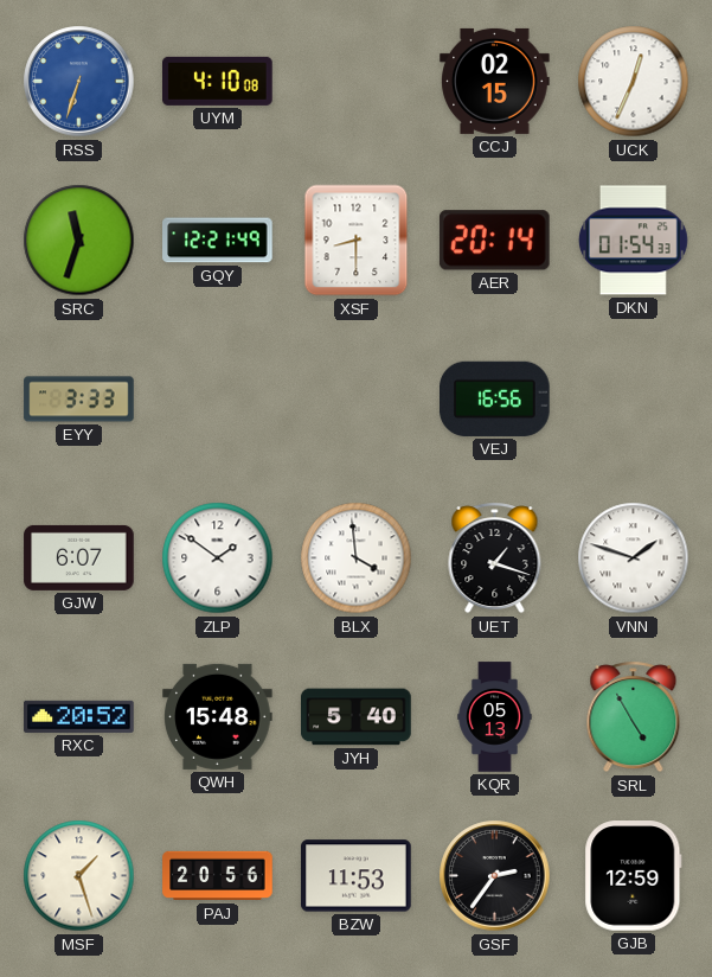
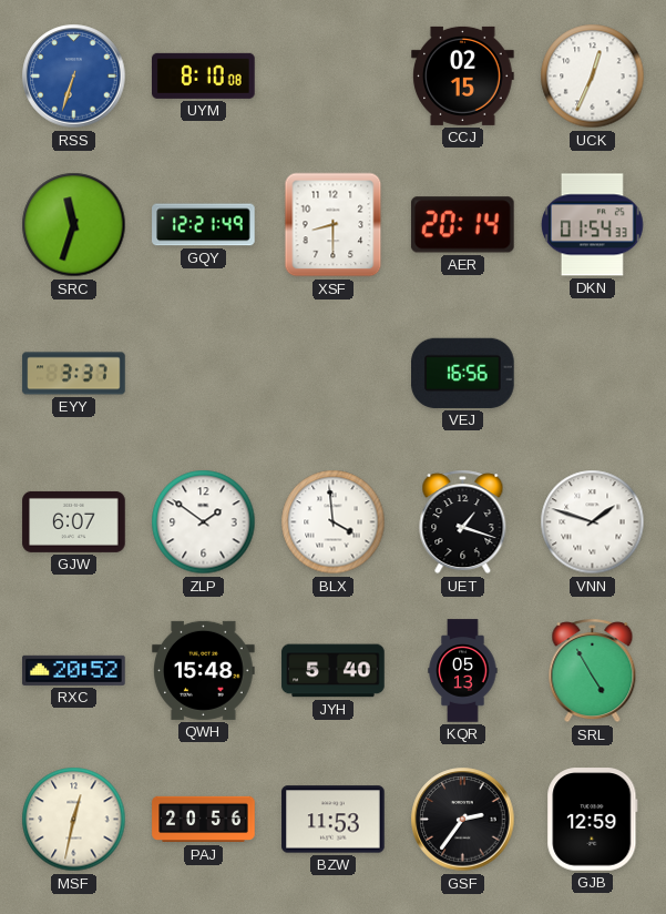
UYM: 4:10 -> 8:10 (204, 75)
EYY: 3:33 -> 3:37 (74, 374)
MSF: 1:27 -> 12:32 (74, 820)
